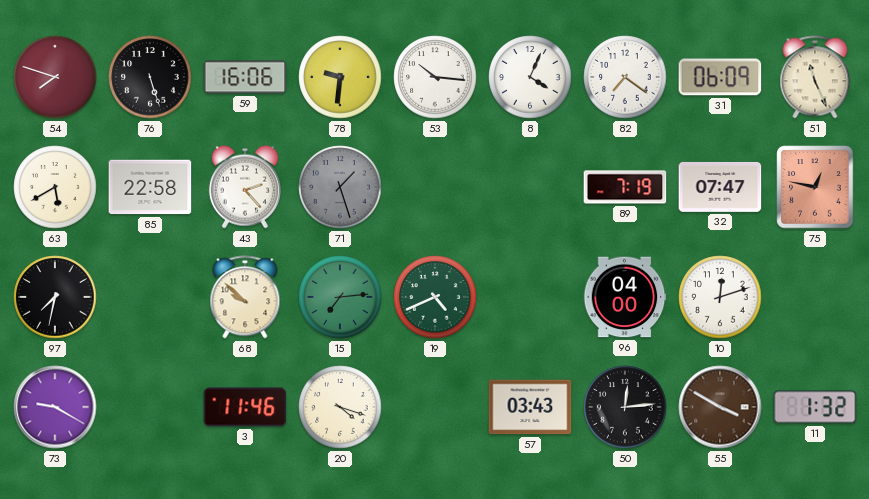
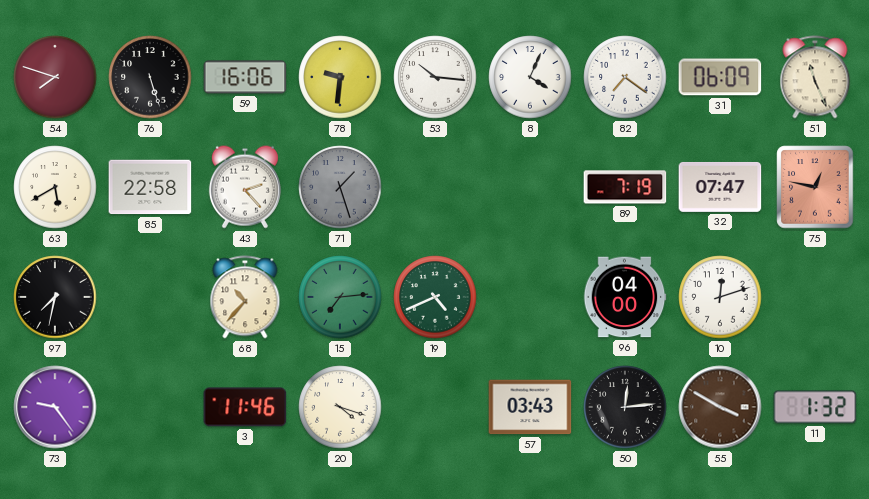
68: 9:52 -> 10:37 (245, 297)
73: 9:20 -> 9:24 (55, 407)
